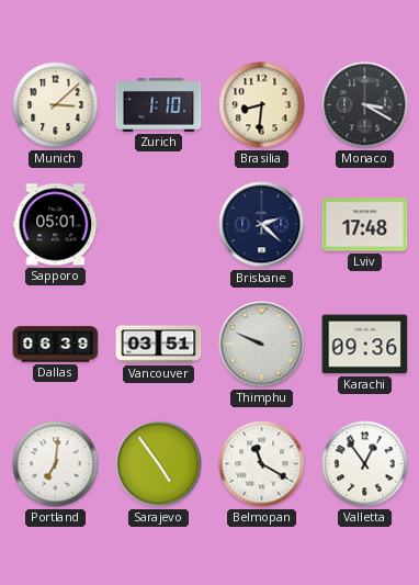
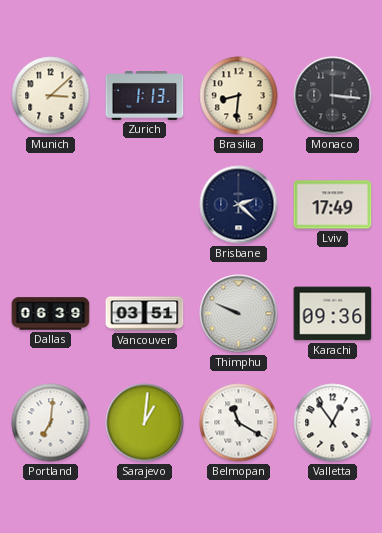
Zurich: 1:10 -> 1:13 (145, 96)
Monaco: 3:20 -> 3:16 (333, 96)
Sapporo: 05:01 -> none (56, 225)
Lviv: 17:48 -> 17:49 (333, 205)
Sarajevo: 4:54 -> 1:01 (145, 423)
